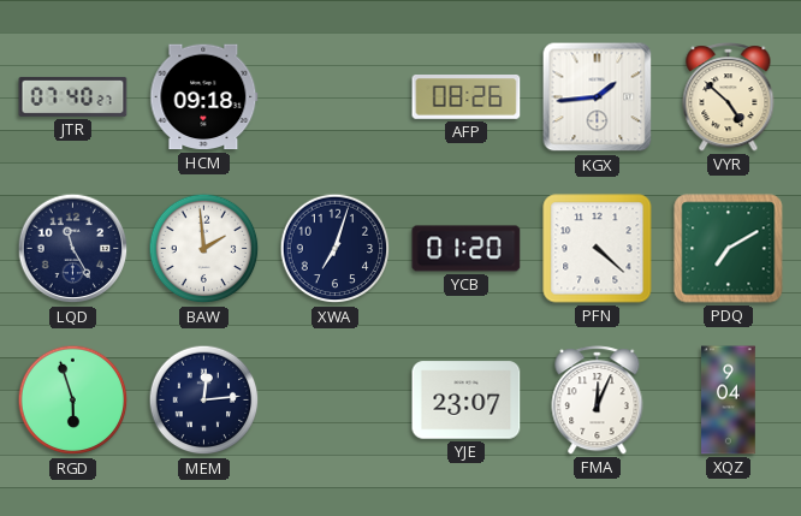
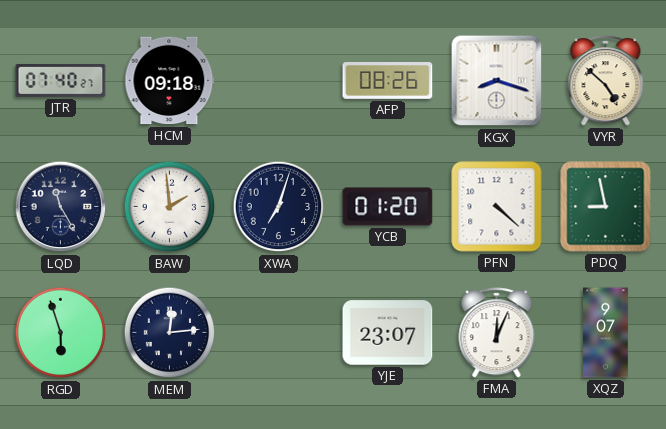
KGX: 1:44 -> 8:18 (497, 81)
PDQ: 7:10 -> 8:58 (606, 207)
XQZ: 9:04 -> 9:07 (606, 333)
